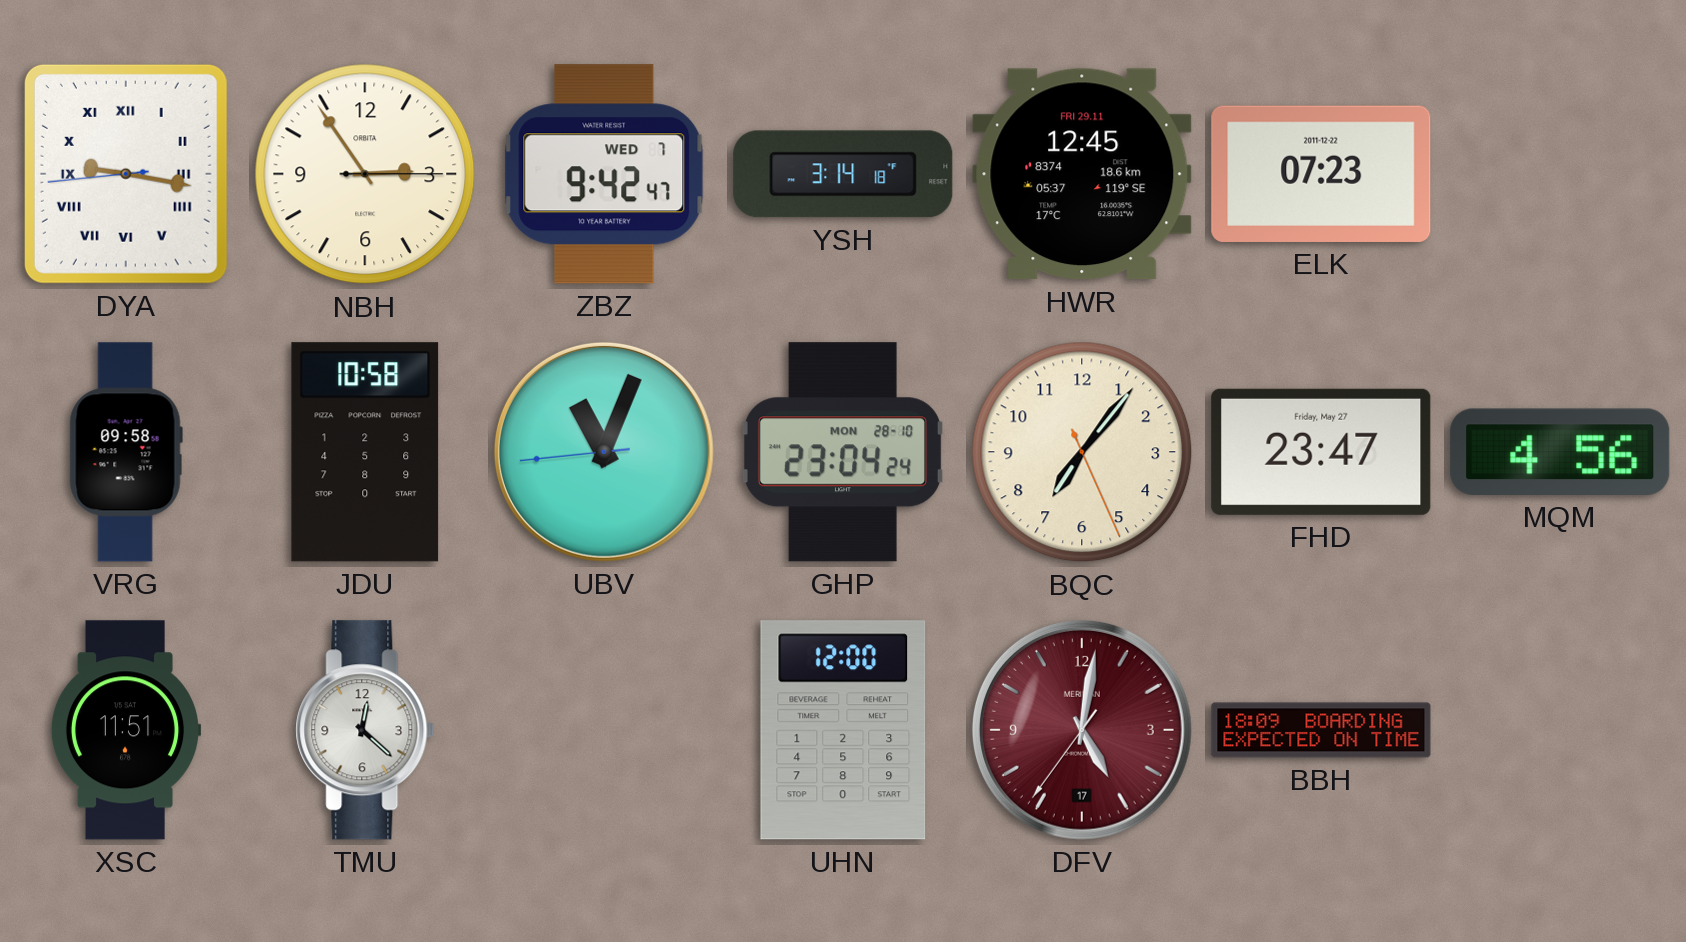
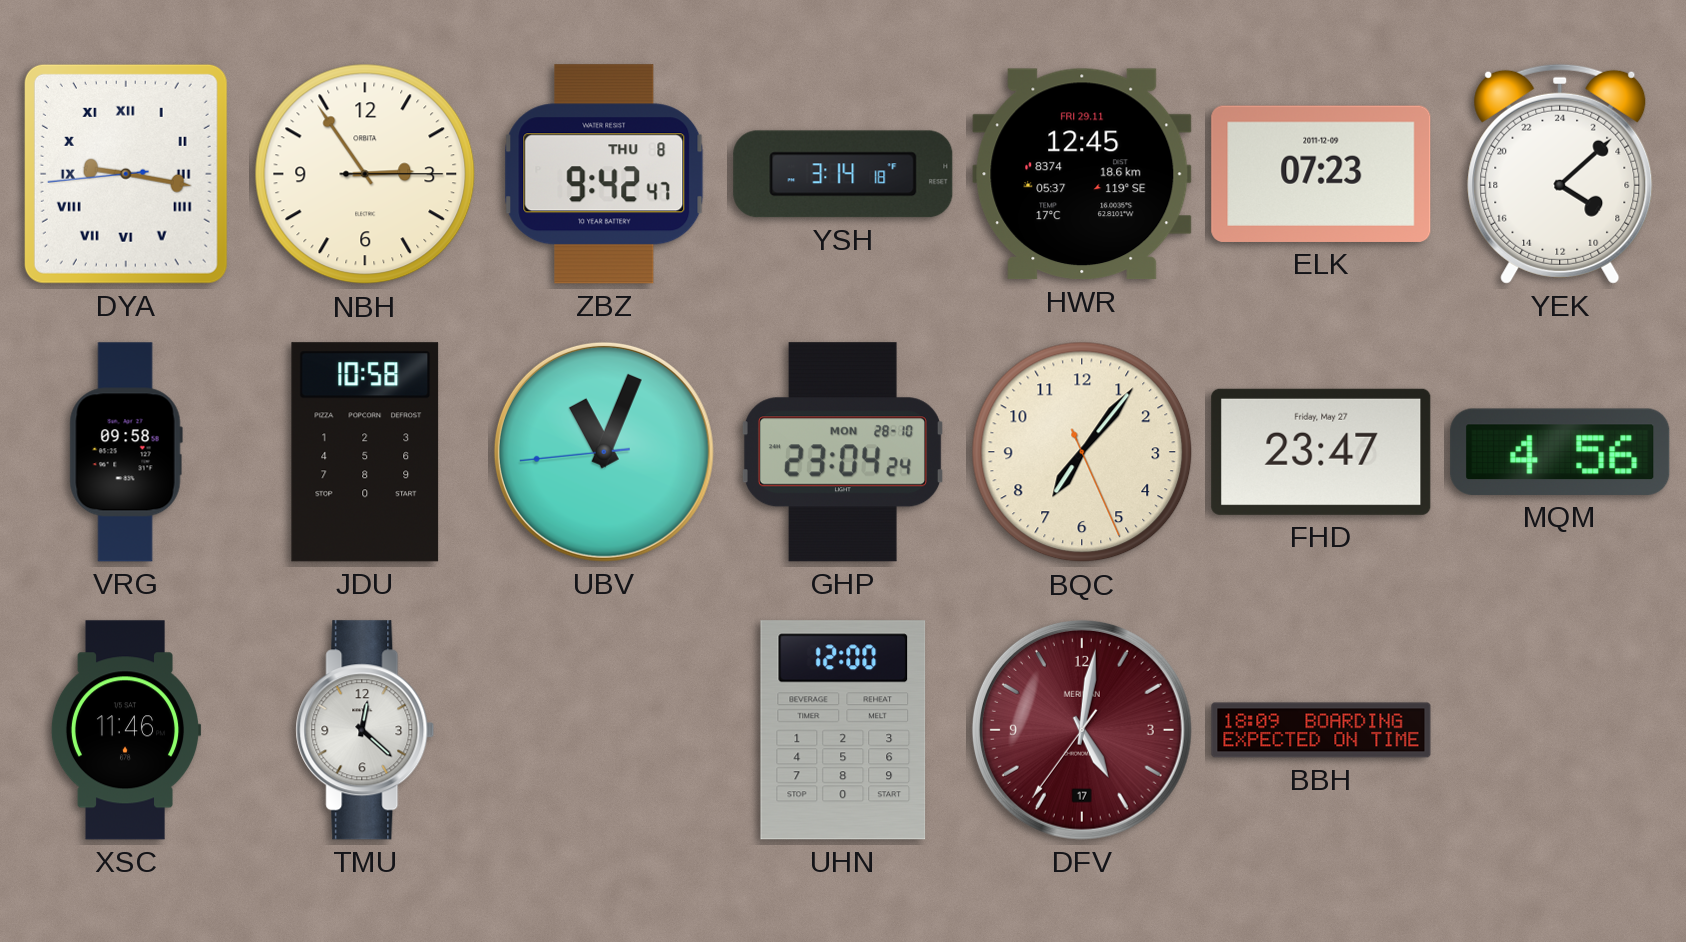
ZBZ date: WED 7 -> THU 8 (604, 174)
ELK date: 2011-12-22 -> 2011-12-09 (1321, 174)
YEK: none -> 8:08 (1560, 174)
XSC: 11:51 -> 11:46 (126, 730)
